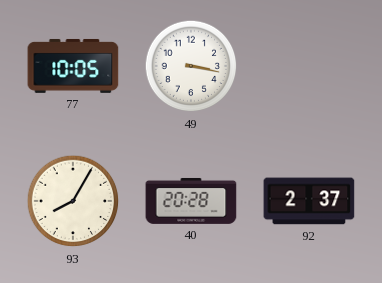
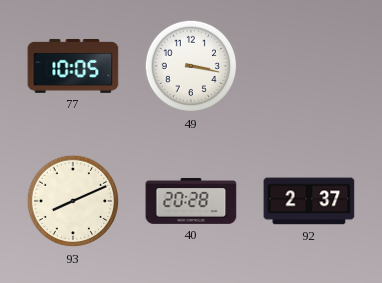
93: 8:05 -> 8:11 (73, 201)
